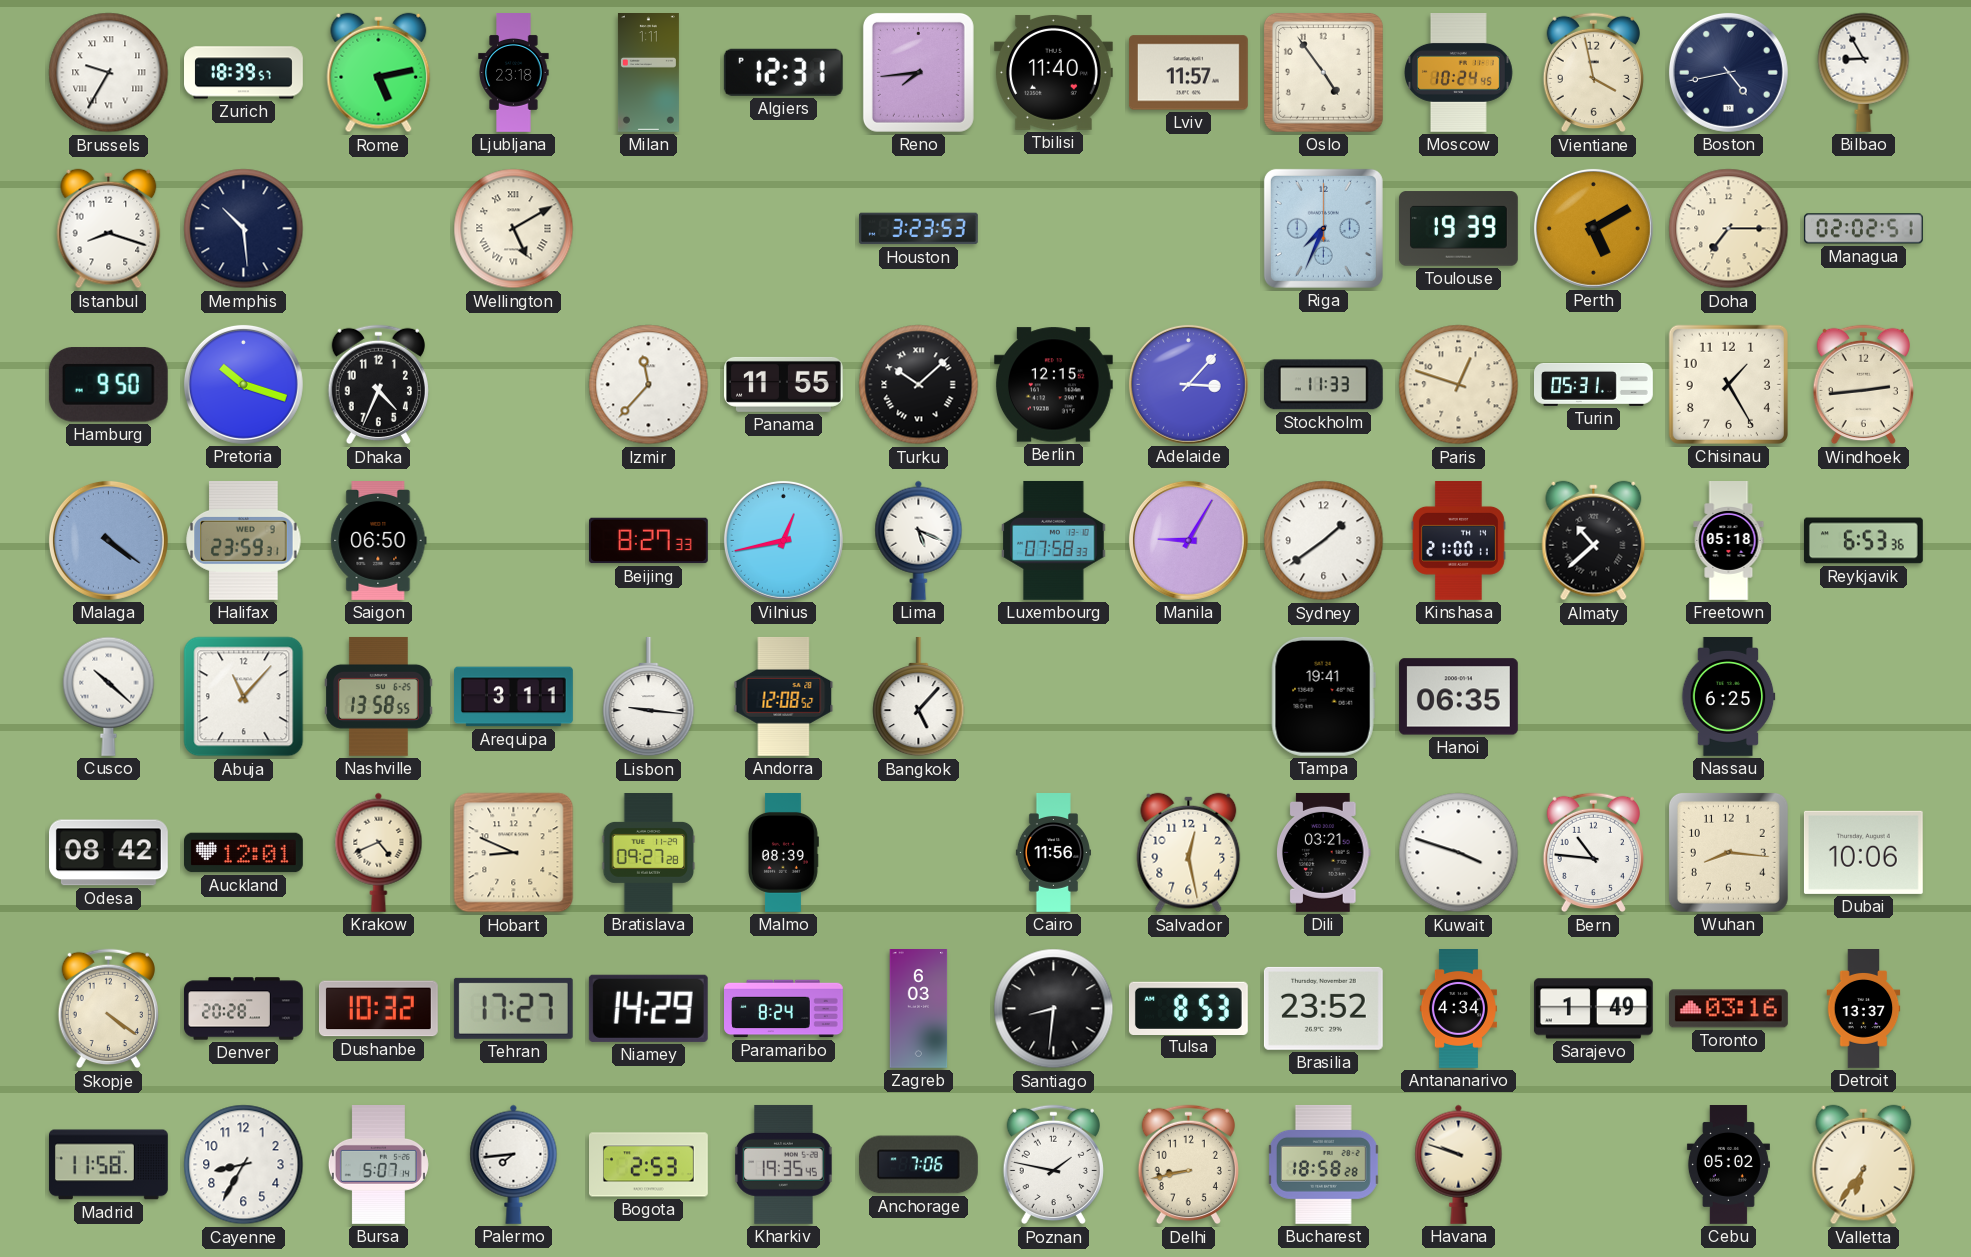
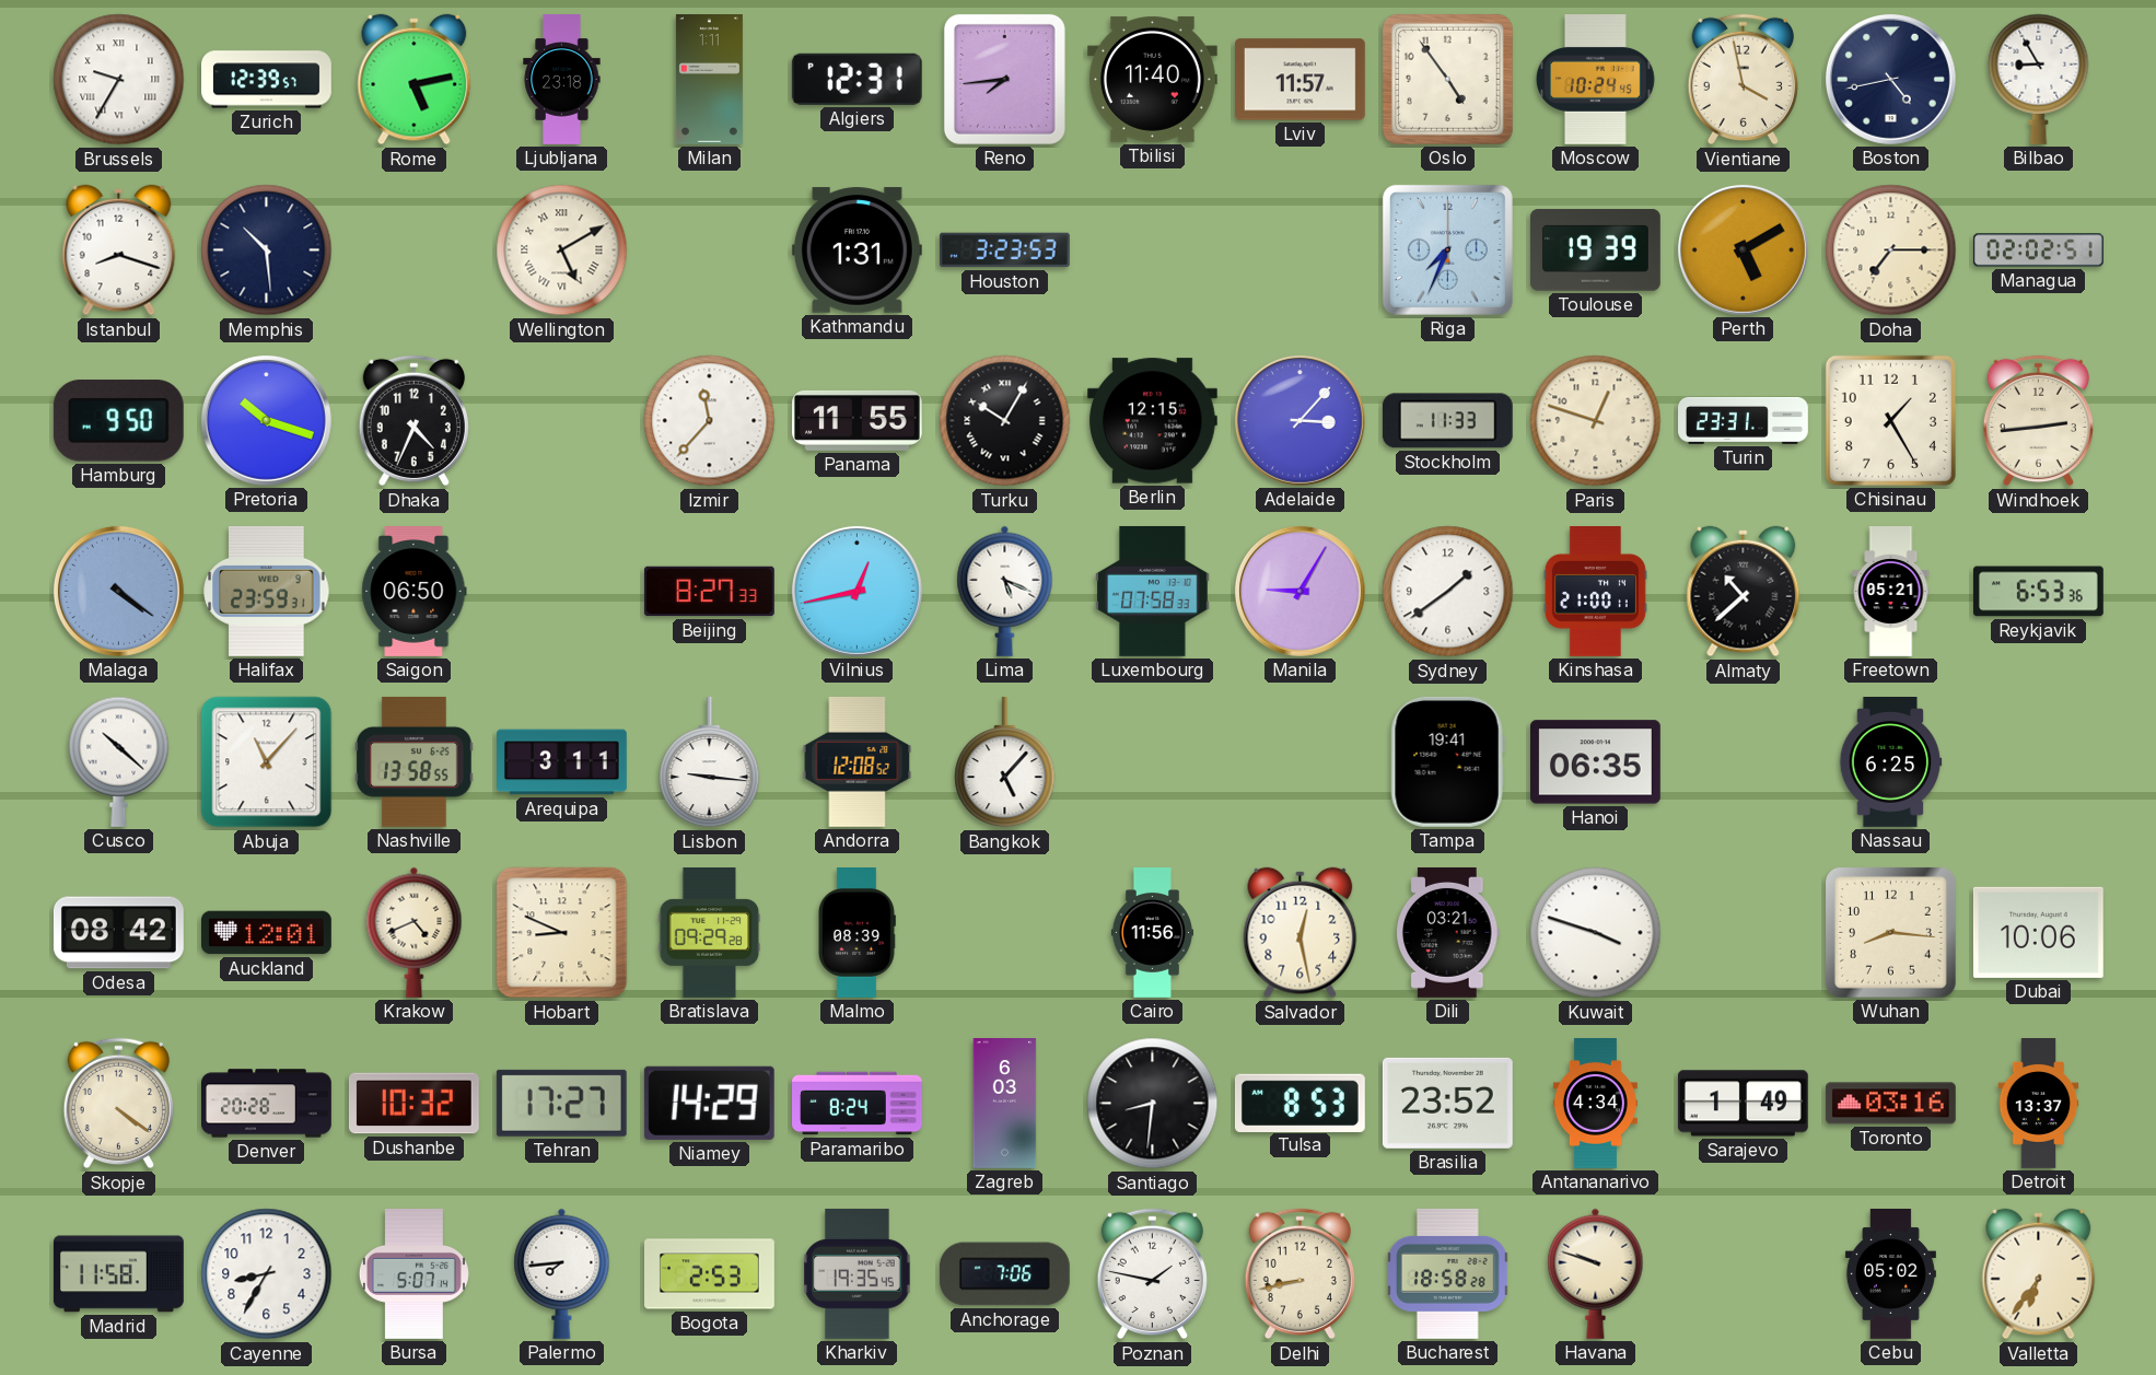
Zurich: 18:39 -> 12:39 (267, 80)
Kathmandu: none -> 1:31 (856, 250)
Turku: 10:08 -> 10:05 (1005, 421)
Turin: 05:31 -> 23:31 (1744, 420)
Freetown: 05:18 -> 05:21 (1891, 592)
Bratislava: 09:27 -> 09:29 (710, 933)
Bern: 10:46 -> none (1593, 853)
